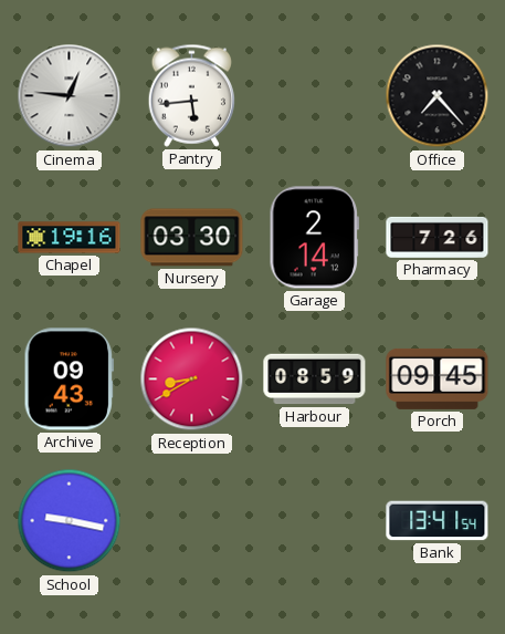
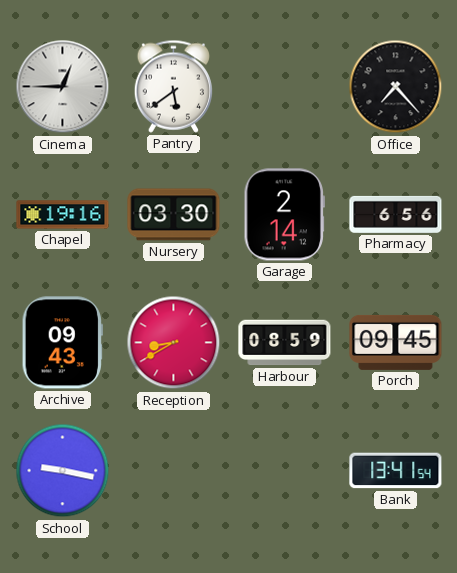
Cinema: 12:46 -> 12:45 (63, 87)
Pantry: 5:44 -> 5:39 (173, 86)
Pharmacy: 7:26 -> 6:56 (396, 214)
